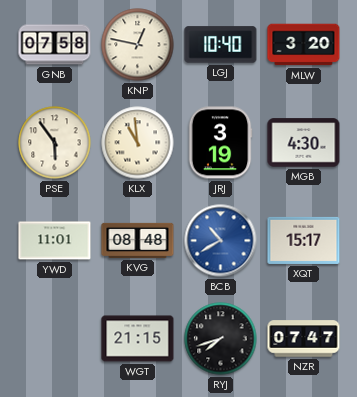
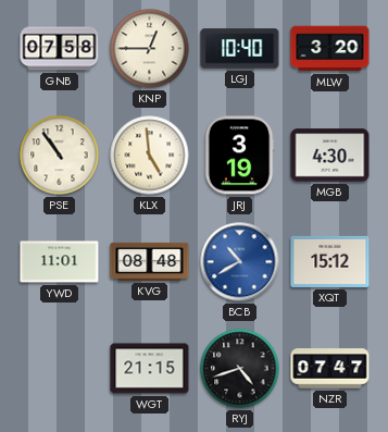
KNP: 12:47 -> 12:45 (150, 49)
PSE: 5:54 -> 10:54 (60, 156)
KLX: 10:59 -> 4:59 (150, 156)
XQT: 15:17 -> 15:12 (330, 261)
RYJ: 7:42 -> 4:42 (240, 369)
